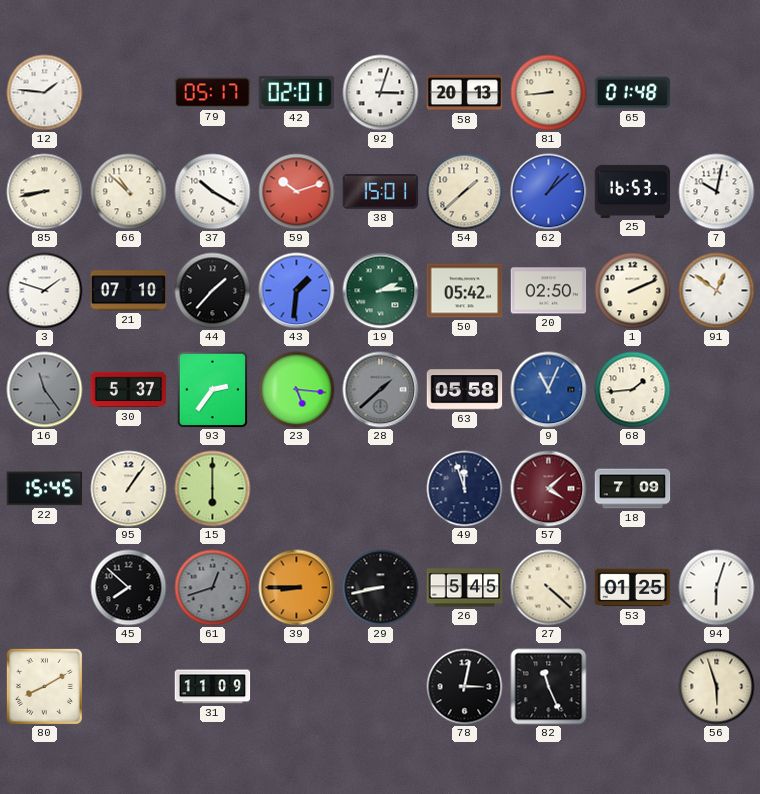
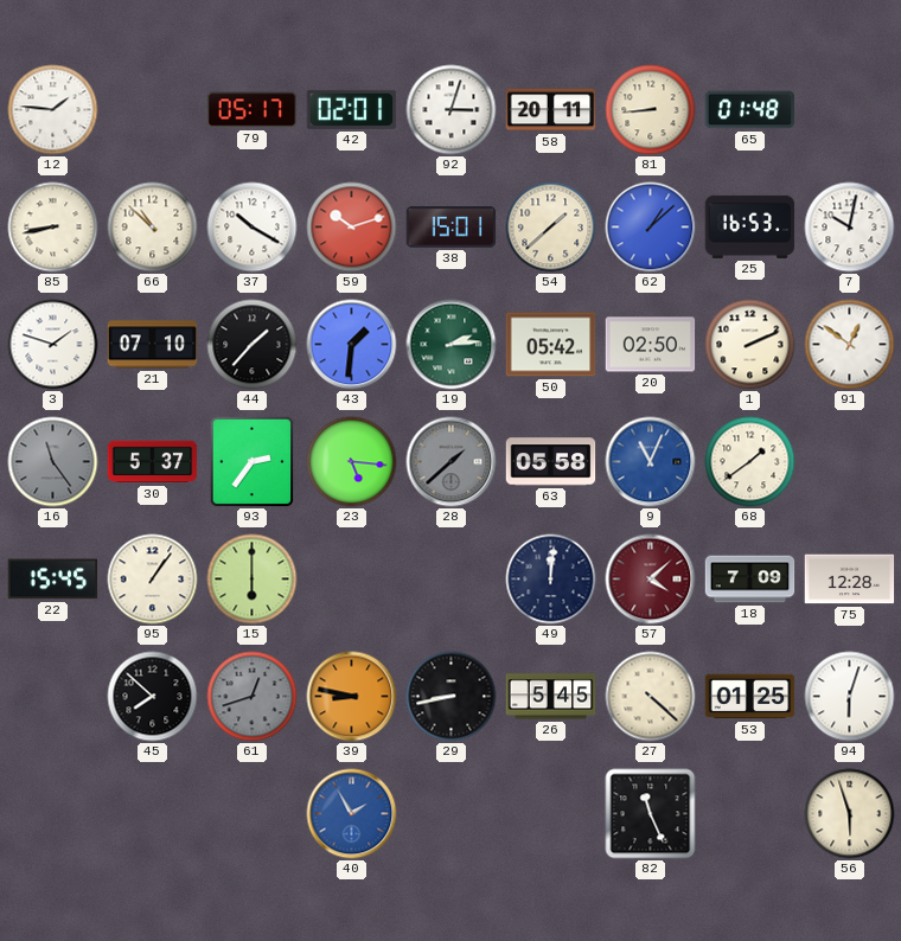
58: 20:13 -> 20:11 (551, 110)
68: 1:44 -> 1:39 (750, 462)
49: 11:57 -> 12:01 (551, 580)
75: none -> 12:28 (850, 580)
39: 8:45 -> 8:47 (352, 697)
80: 8:10 -> none (44, 686)
31: 11:09 -> none (213, 687)
40: none -> 1:55 (352, 814)
78: 3:02 -> none (465, 687)
